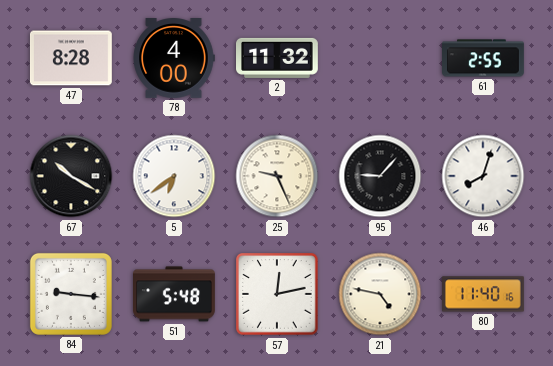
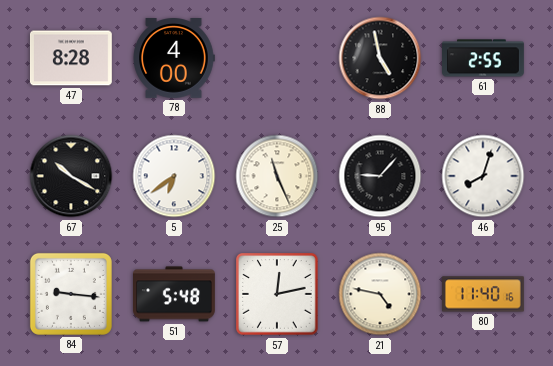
2: 11:32 -> none (278, 58)
88: none -> 4:58 (380, 58)
25: 9:26 -> 11:26 (277, 176)
